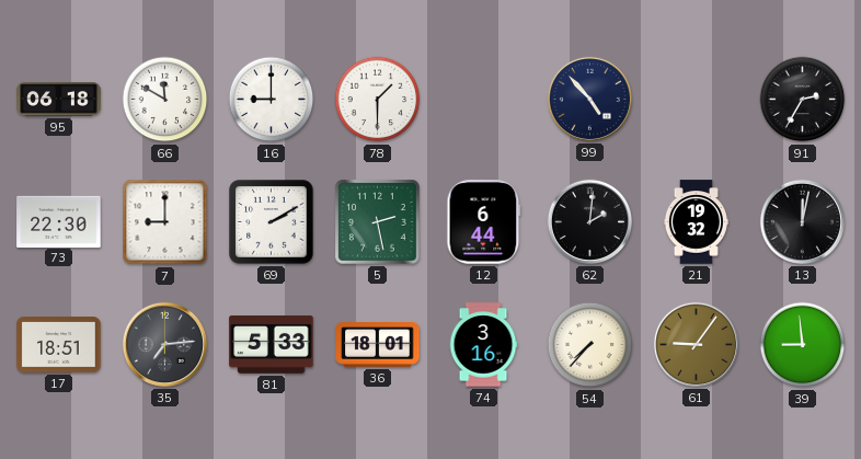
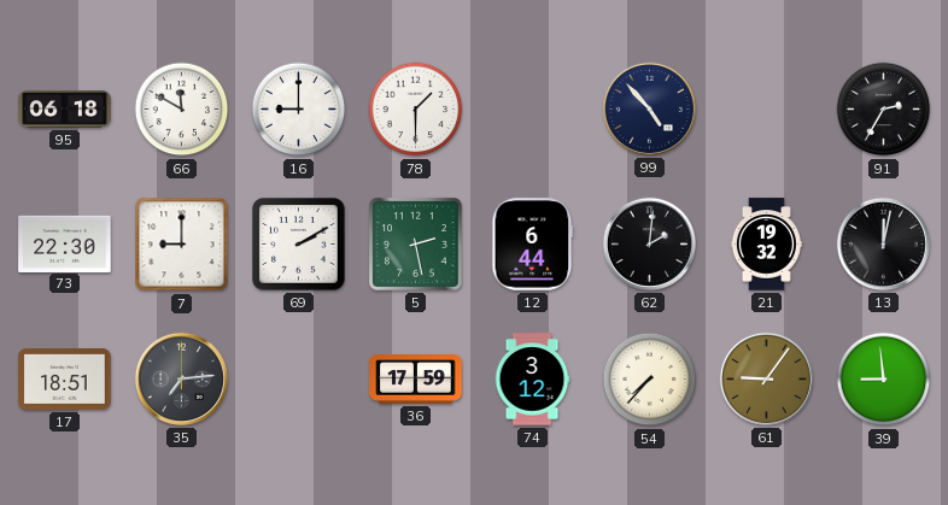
81: 5:33 -> none (272, 344)
36: 18:01 -> 17:59 (416, 380)
74: 3:16 -> 3:12 (532, 380)
